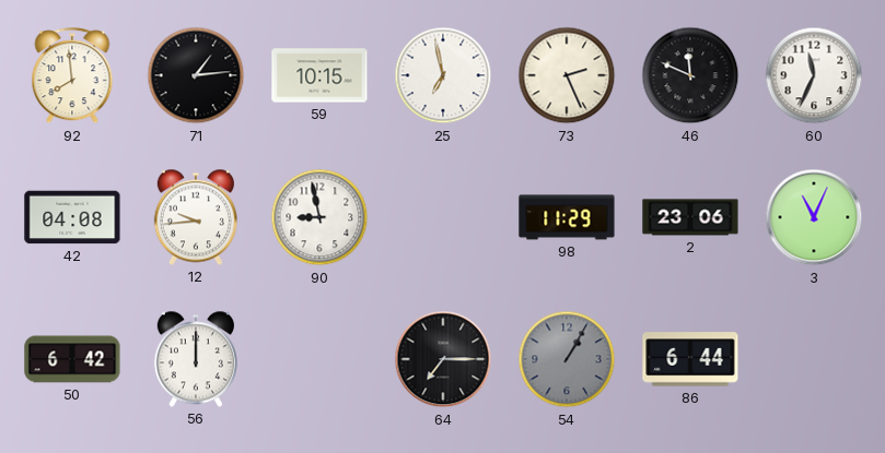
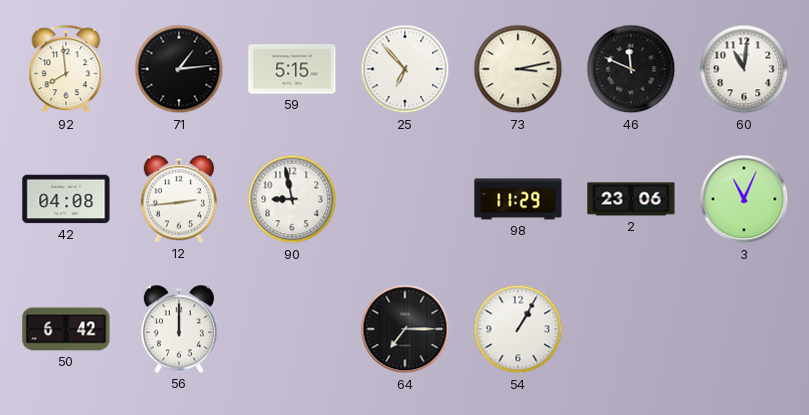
59: 10:15 -> 5:15 (292, 69)
25: 6:58 -> 6:53 (405, 69)
73: 2:26 -> 3:13 (518, 69)
60: 11:34 -> 11:01 (744, 69)
12: 9:44 -> 2:44 (179, 199)
54 dial: grey -> white (518, 329)
86: 6:44 -> none (690, 359)
